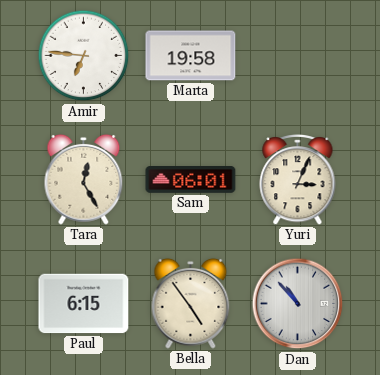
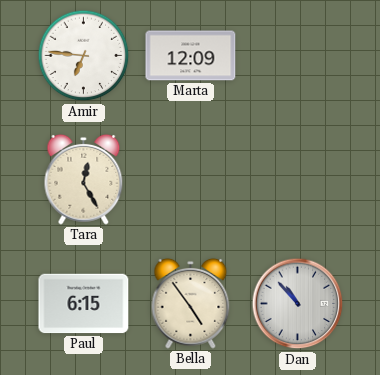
Marta: 19:58 -> 12:09 (191, 56)
Sam: 06:01 -> none (191, 180)
Yuri: 3:04 -> none (298, 180)
